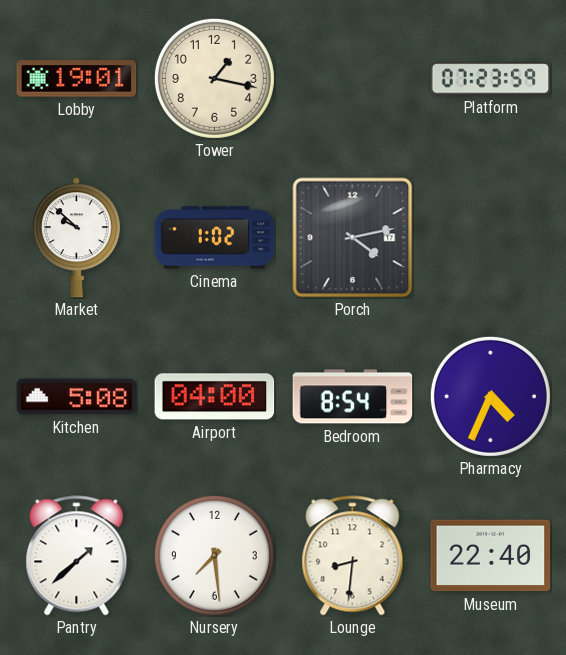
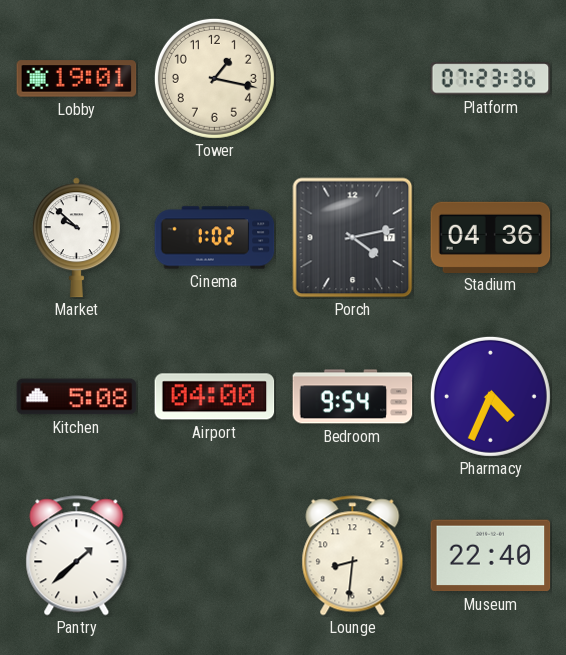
Platform: 07:23:59 -> 07:23:36 (491, 79)
Stadium: none -> 04:36 (491, 237)
Bedroom: 8:54 -> 9:54 (353, 397)
Nursery: 7:29 -> none (214, 555)
